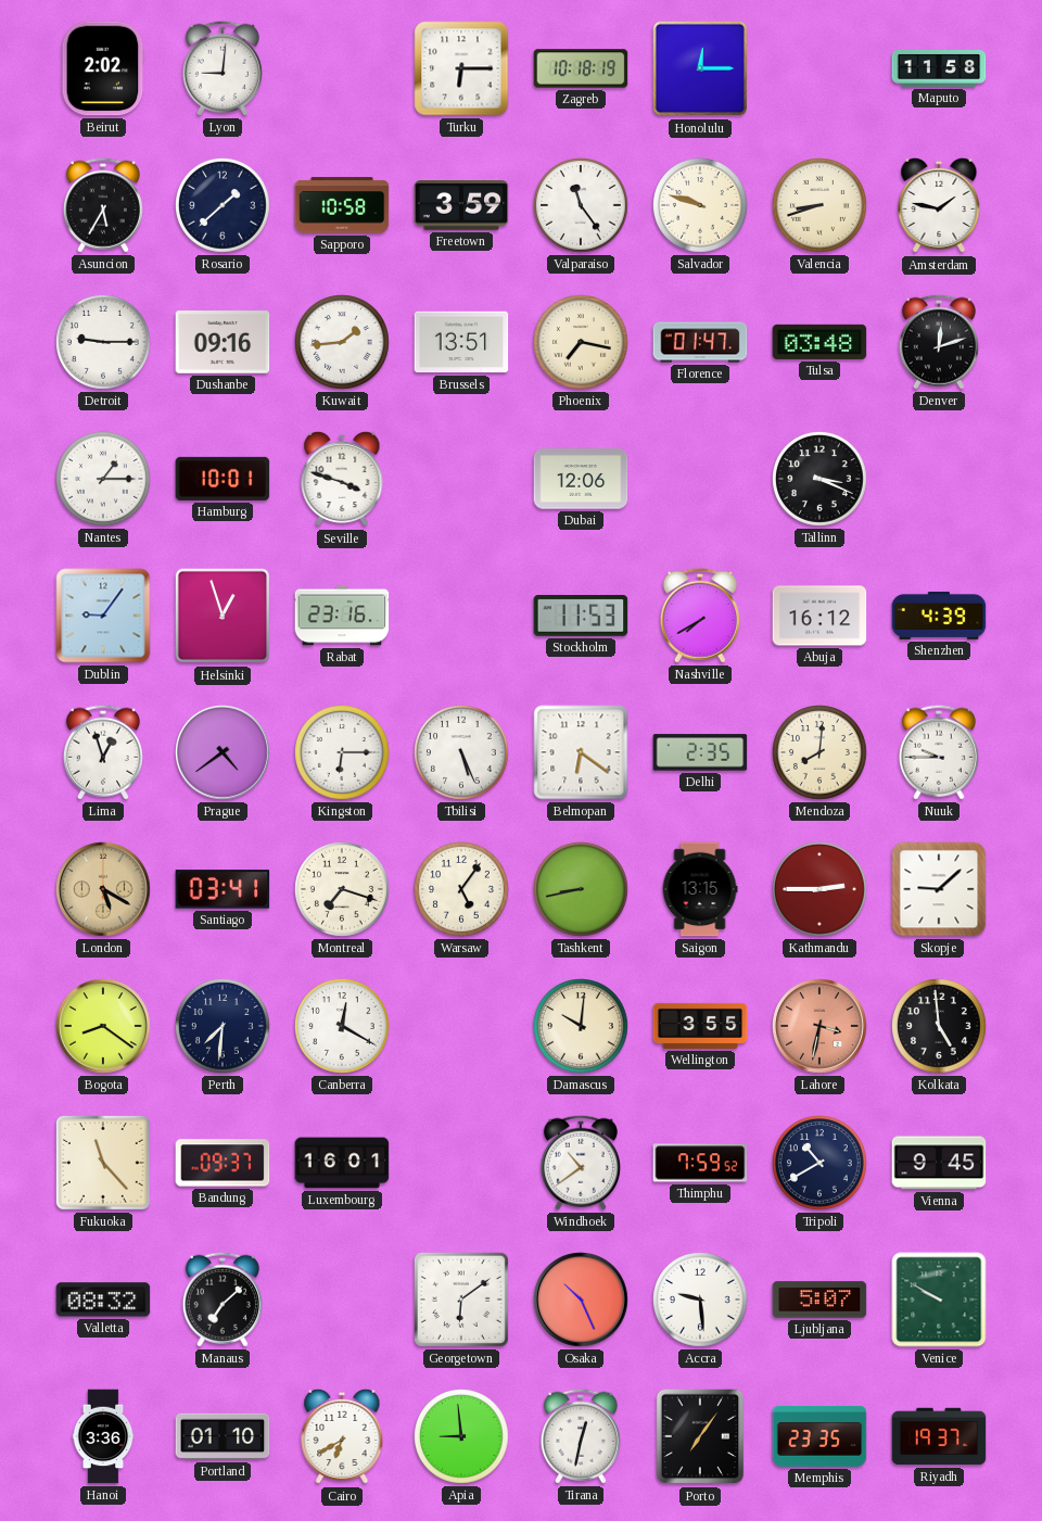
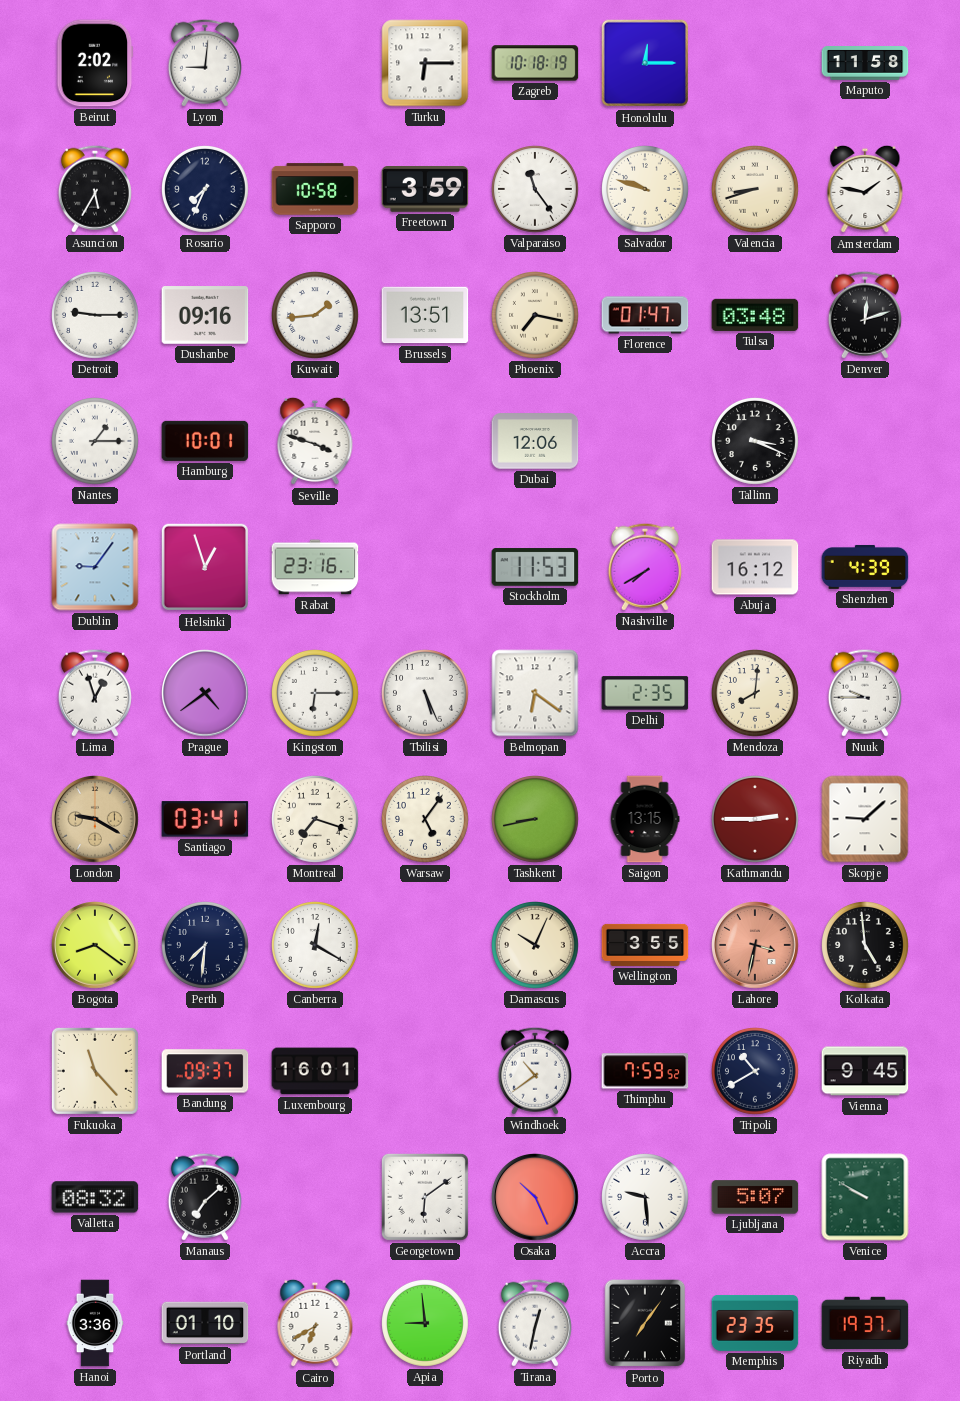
Rosario: 1:38 -> 7:34 (206, 190)
London: 5:20 -> 9:20 (96, 820)
Damascus: 10:01 -> 10:04 (536, 946)
